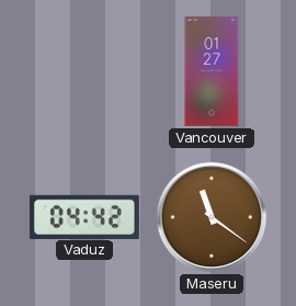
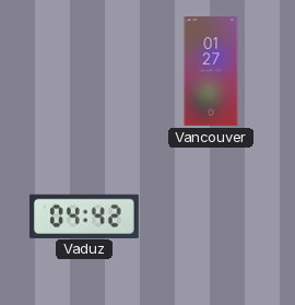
Maseru: 11:21 -> none (212, 217)
